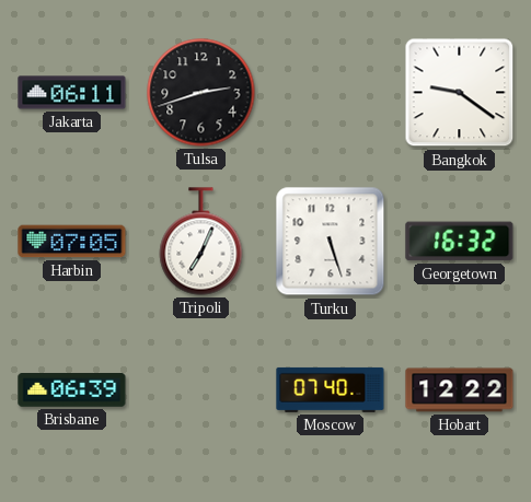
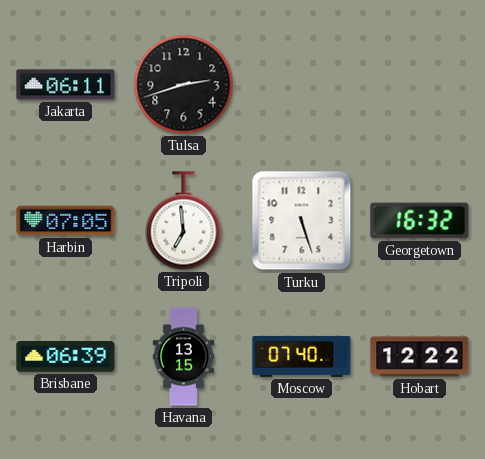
Bangkok: 9:21 -> none (460, 93)
Tripoli: 7:04 -> 6:59 (184, 221)
Havana: none -> 13:15 (184, 357)
